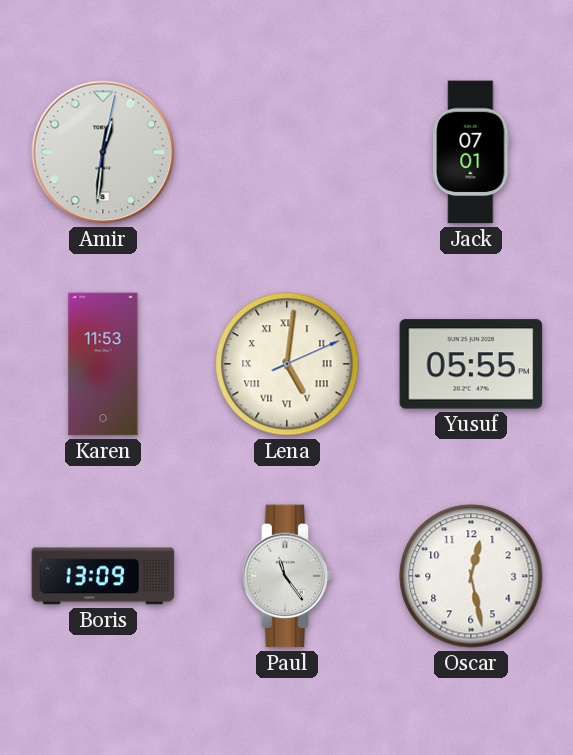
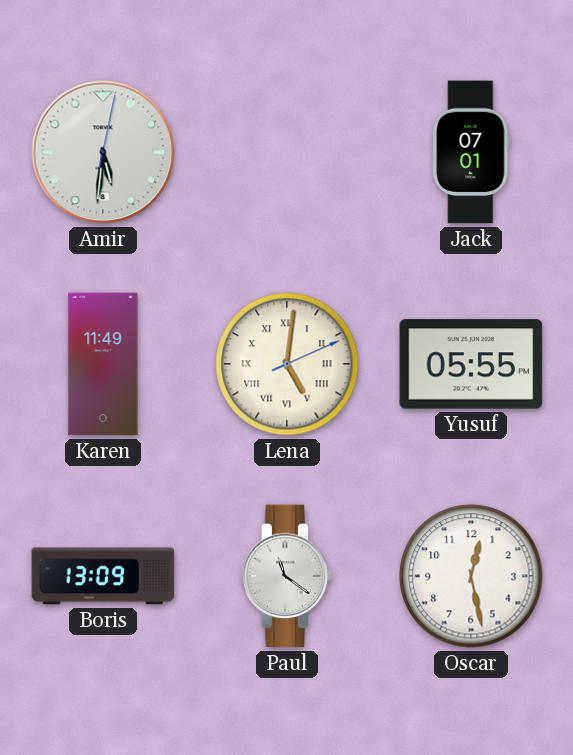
Amir: 12:31 -> 5:31 (103, 152)
Karen: 11:53 -> 11:49 (103, 364)
Paul: 11:24 -> 11:21 (287, 576)
